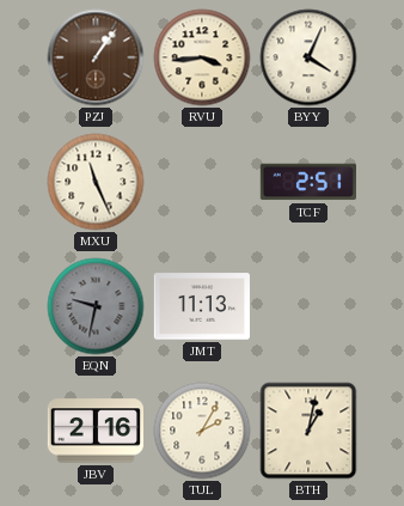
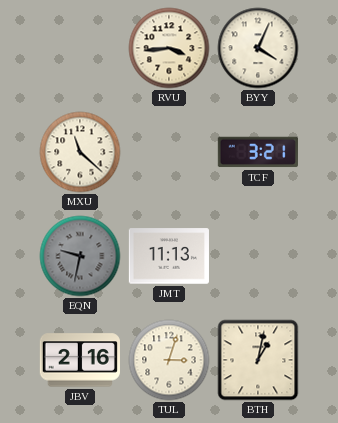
PZJ: 1:06 -> none (96, 57)
MXU: 11:26 -> 11:22 (80, 152)
TCF: 2:51 -> 3:21 (258, 152)
TUL: 2:05 -> 3:03 (169, 360)
